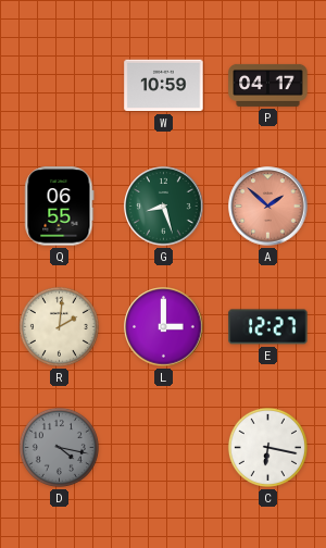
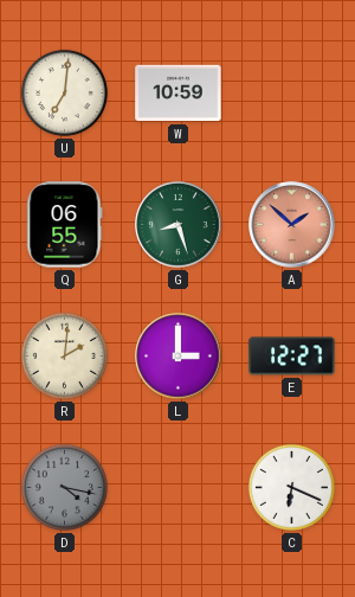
U: none -> 7:01 (64, 92)
P: 04:17 -> none (268, 85)
C: 6:17 -> 6:19 (291, 487)
